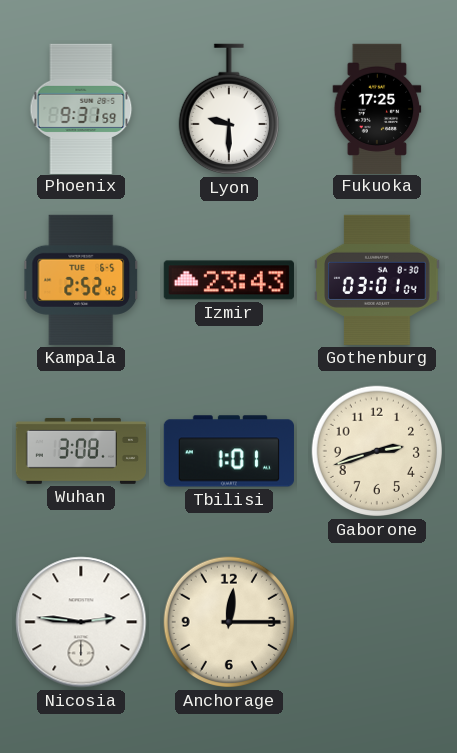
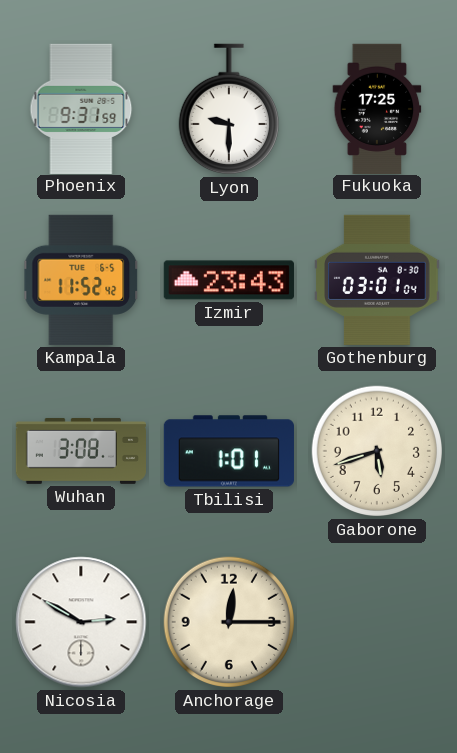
Kampala: 2:52 -> 11:52 (81, 280)
Gaborone: 2:42 -> 5:42 (377, 451)
Nicosia: 2:46 -> 2:50 (81, 622)
